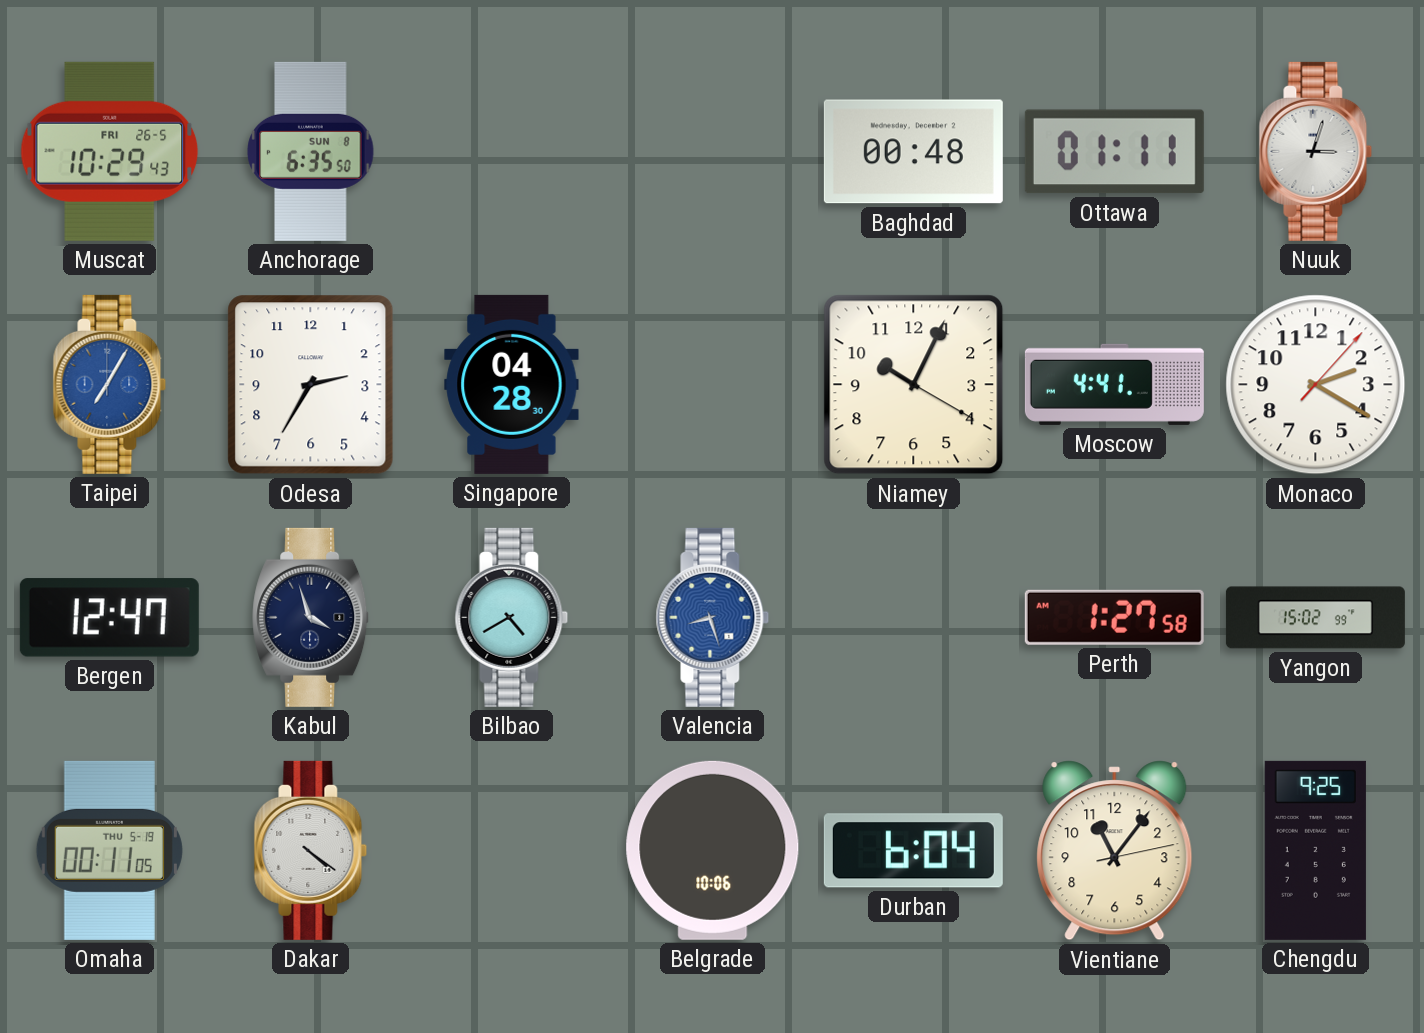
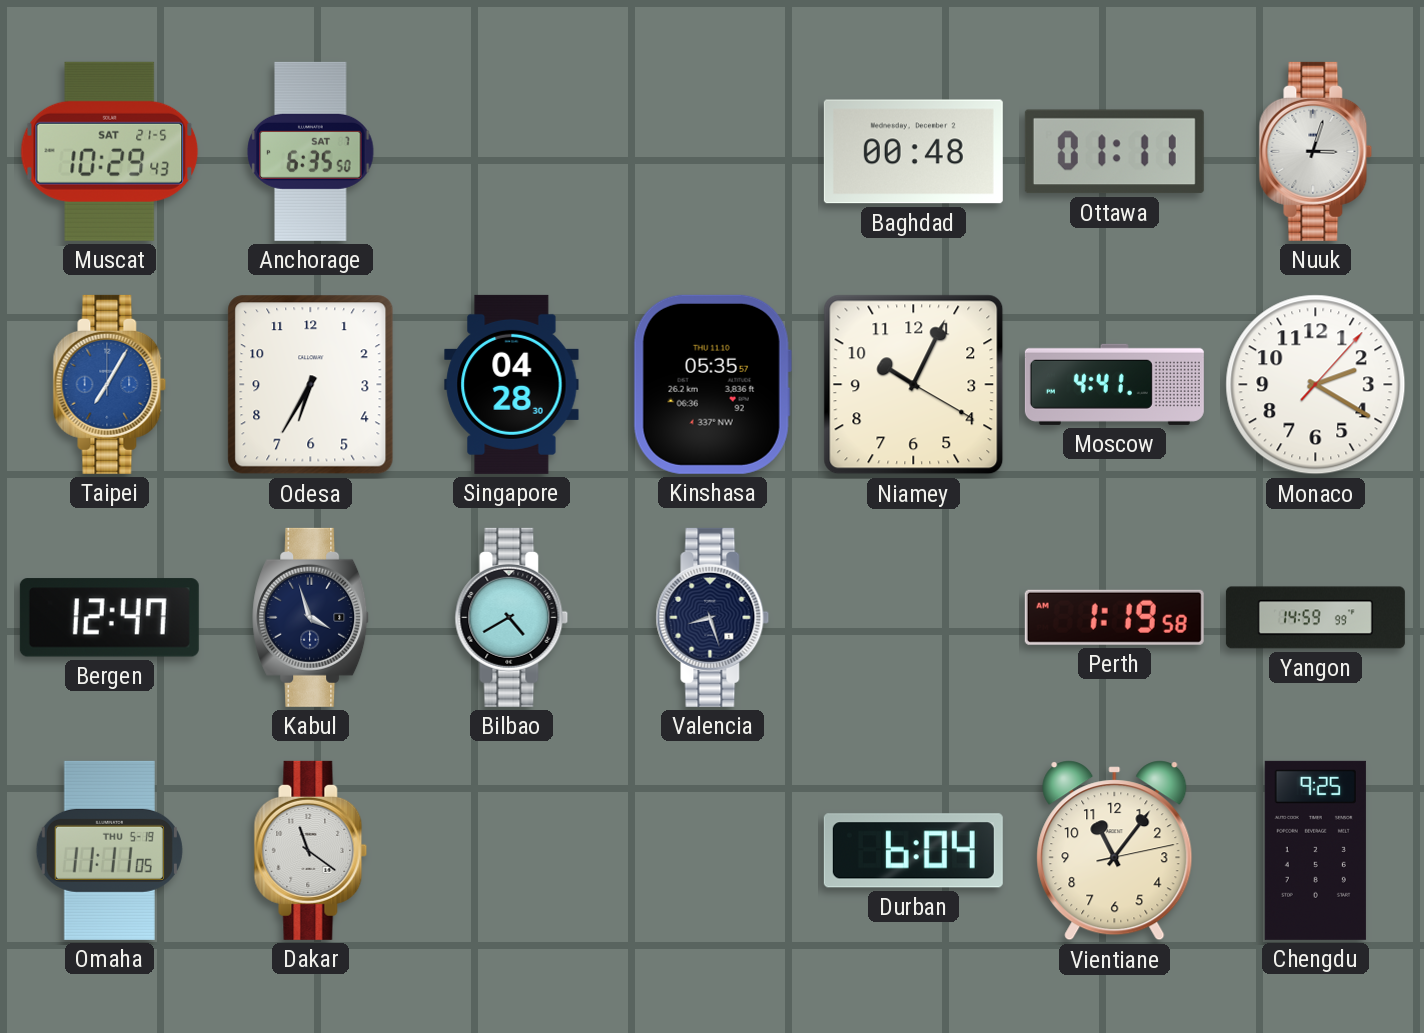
Muscat date: FRI 26-5 -> SAT 21-5 (110, 151)
Anchorage date: SUN 8 -> SAT 7 (311, 151)
Odesa: 2:35 -> 6:35 (311, 385)
Kinshasa: none -> 05:35 (712, 384)
Valencia dial: blue -> navy (713, 617)
Perth: 1:27 -> 1:19 (1114, 617)
Yangon: 15:02 -> 14:59 (1315, 618)
Omaha: 00:11 -> 11:11 (109, 850)
Dakar: 4:21 -> 11:21 (311, 850)
Belgrade: 10:06 -> none (713, 850)
